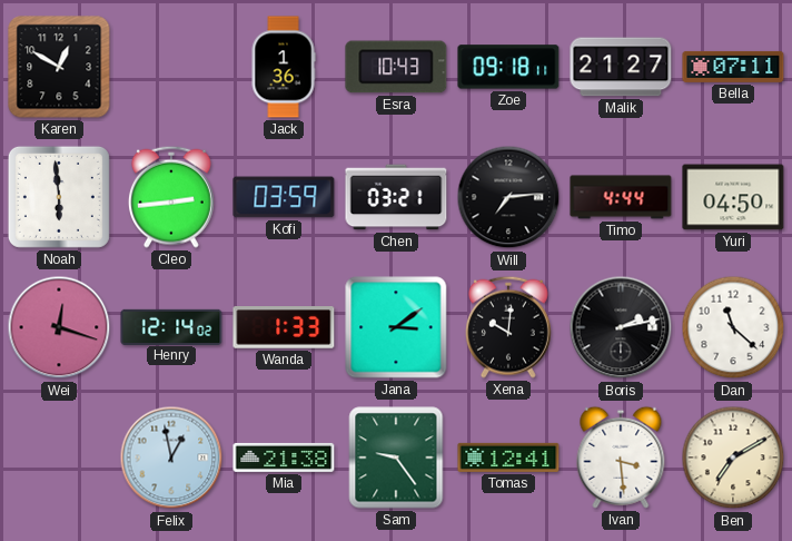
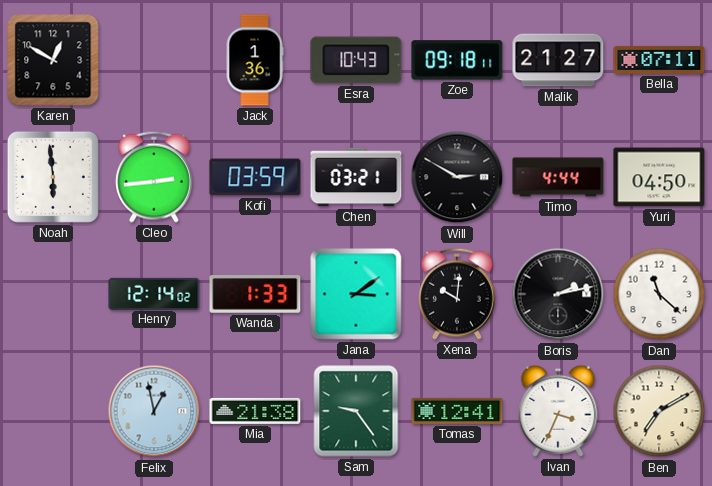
Will: 7:14 -> 2:50 (457, 177)
Wei: 12:18 -> none (59, 327)
Ivan: 3:29 -> 3:34 (558, 411)
